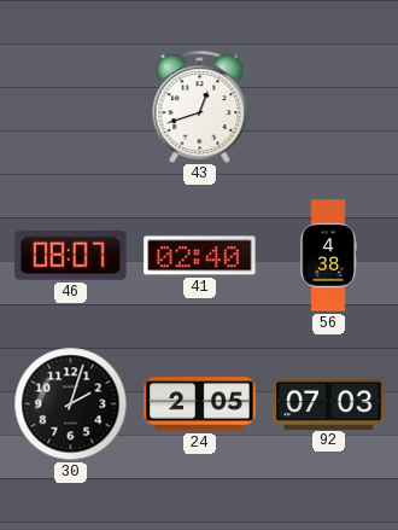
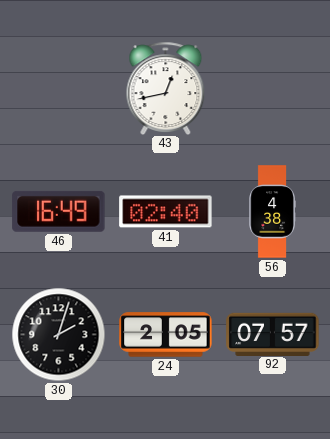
43: 12:42 -> 12:43 (166, 88)
46: 08:07 -> 16:49 (59, 211)
92: 07:03 -> 07:57 (273, 334)
